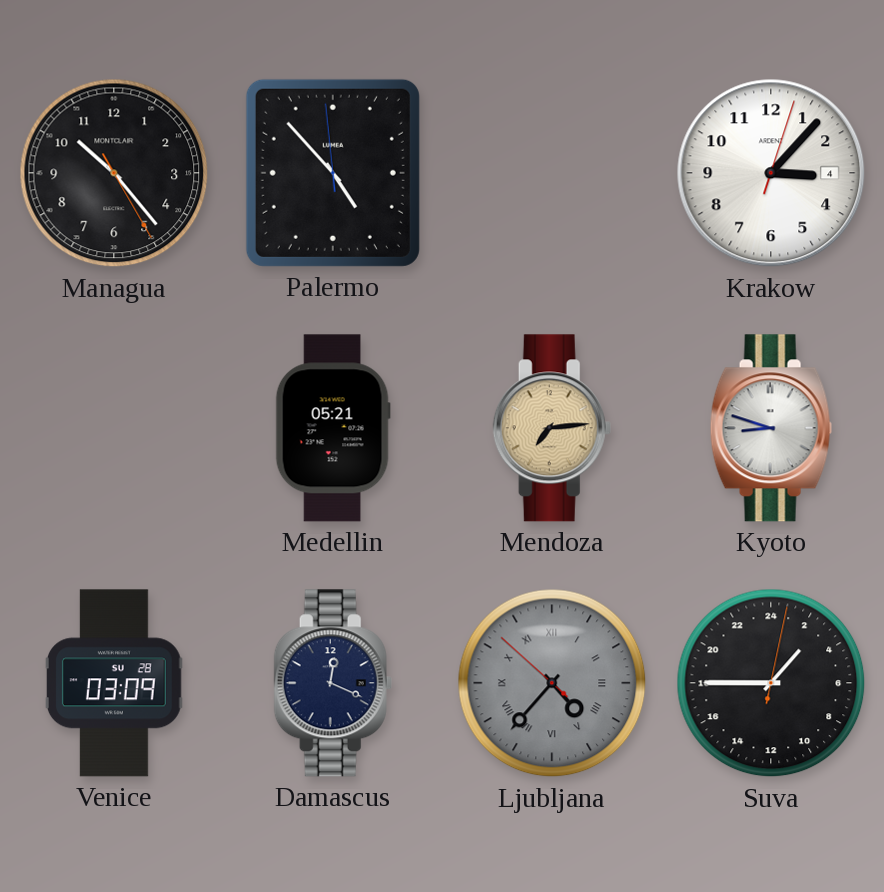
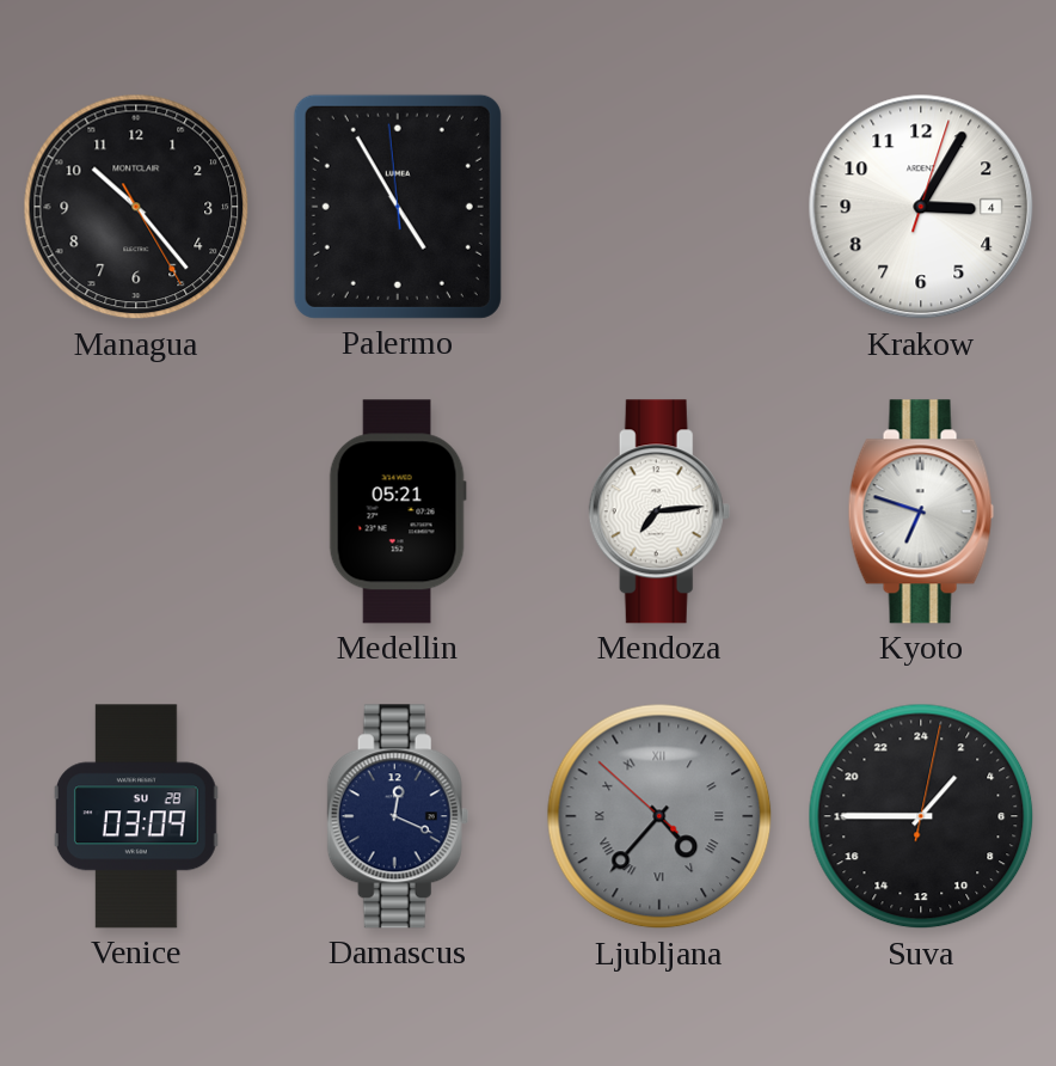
Palermo: 4:52 -> 4:54 (398, 207)
Krakow: 3:07 -> 3:05 (921, 207)
Mendoza dial: champagne -> white (659, 511)
Kyoto: 8:48 -> 6:48 (921, 511)
